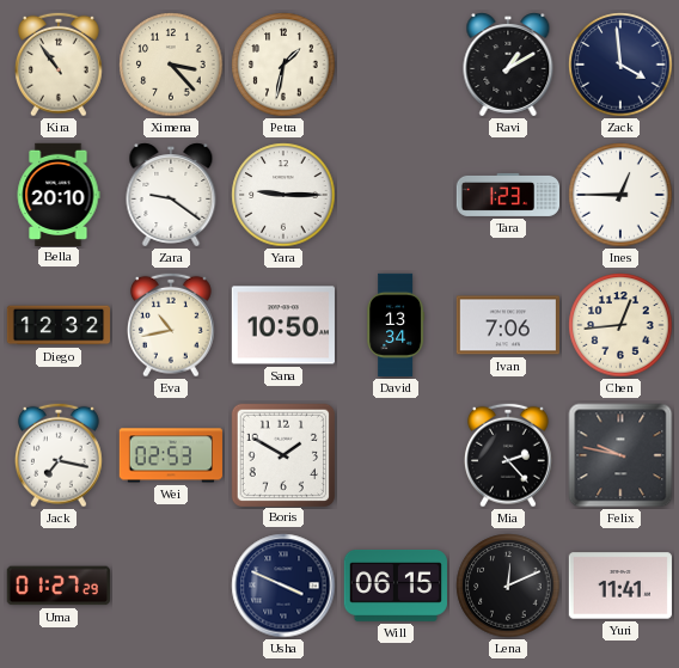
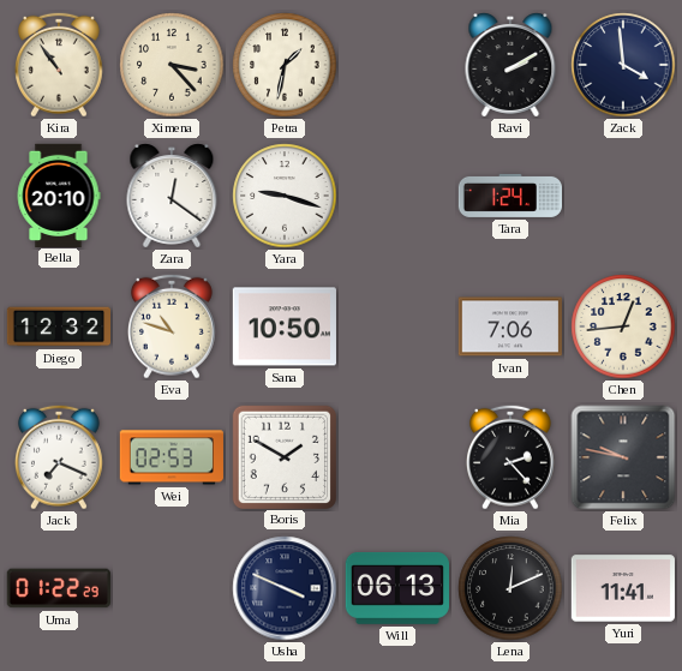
Ravi: 1:10 -> 2:10 (510, 65)
Zara: 9:21 -> 12:21 (172, 196)
Yara: 9:15 -> 9:18 (285, 196)
Tara: 1:23 -> 1:24 (509, 196)
Ines: 12:45 -> none (620, 195)
Eva: 10:43 -> 10:48 (172, 326)
David: 13:34 -> none (396, 325)
Jack: 7:17 -> 7:19 (59, 457)
Uma: 01:27 -> 01:22 (59, 588)
Will: 06:15 -> 06:13 (396, 589)
